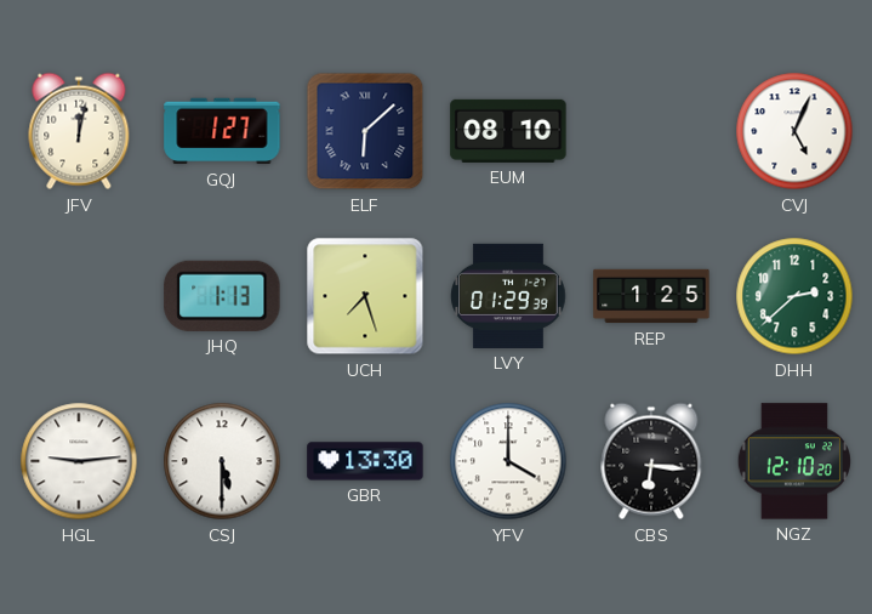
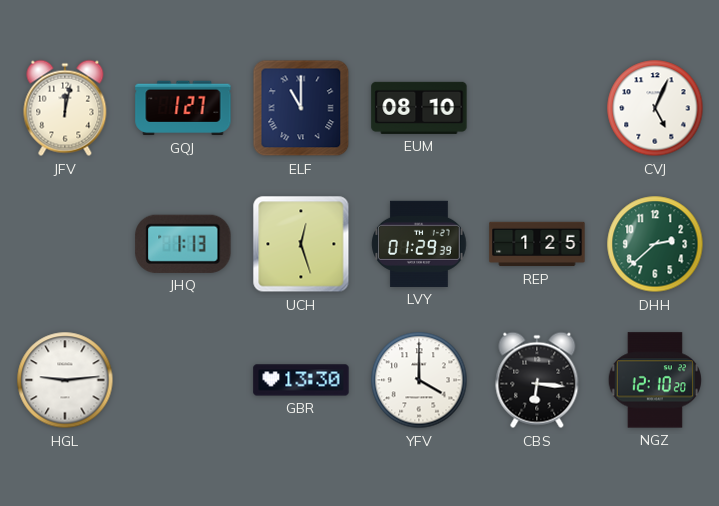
ELF: 6:08 -> 11:00 (301, 108)
UCH: 7:27 -> 12:27 (301, 244)
CSJ: 5:30 -> none (222, 461)
